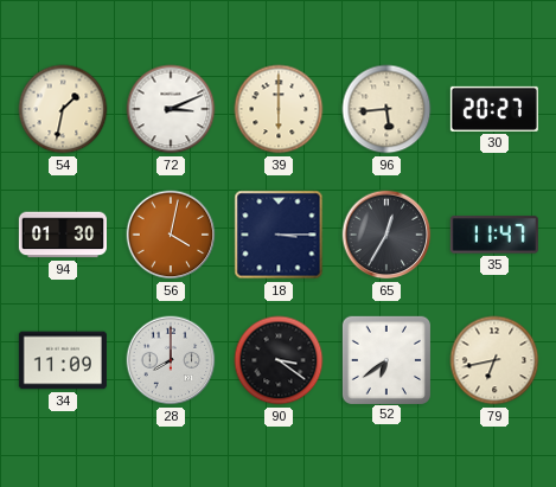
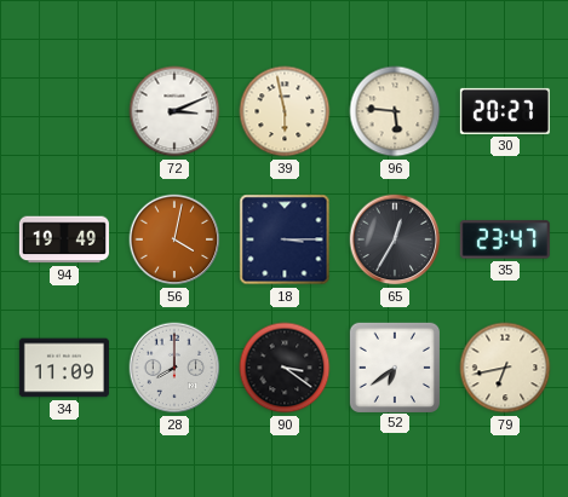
54: 1:32 -> none (63, 109)
39: 6:00 -> 5:58 (285, 111)
96: 5:44 -> 5:46 (395, 111)
94: 01:30 -> 19:49 (64, 239)
35: 11:47 -> 23:47 (505, 239)
